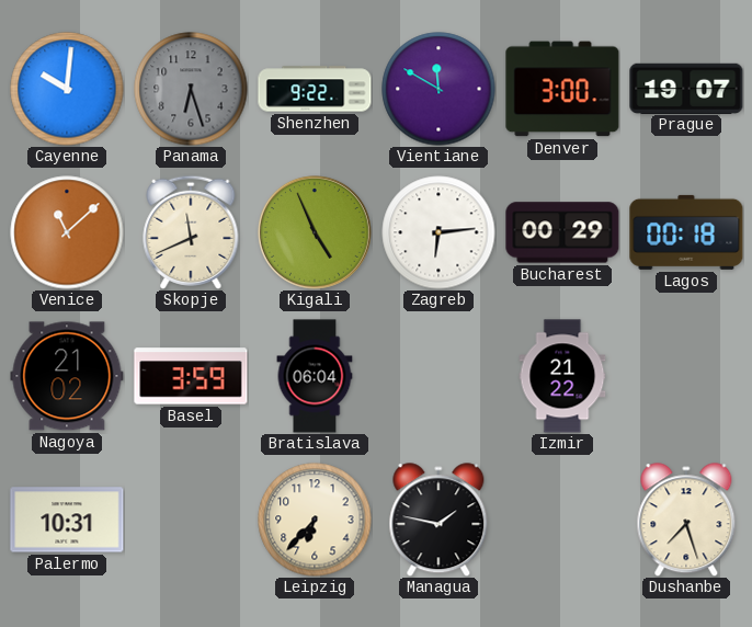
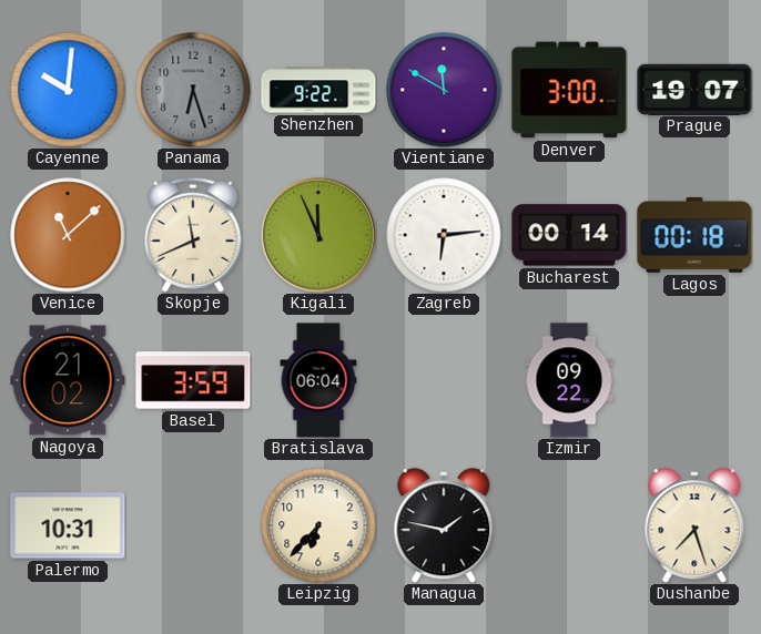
Kigali: 4:56 -> 11:56 (319, 236)
Bucharest: 00:29 -> 00:14 (569, 235)
Izmir: 21:22 -> 09:22 (569, 380)
